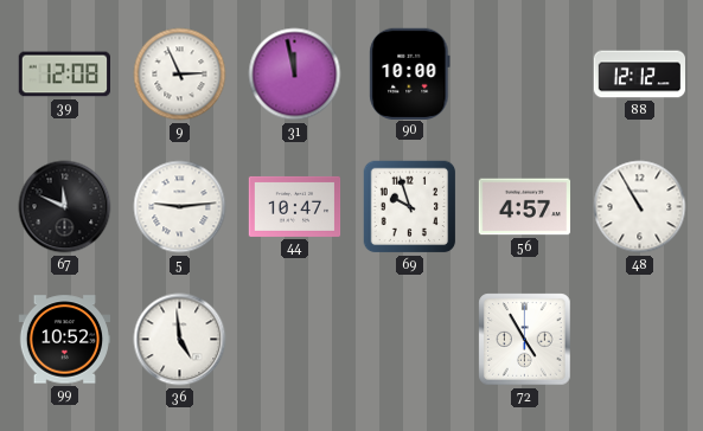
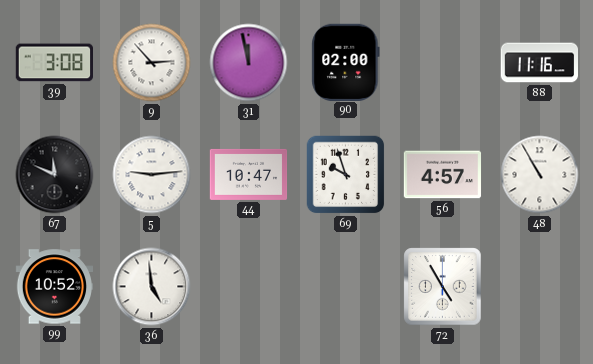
39: 12:08 -> 3:08 (54, 63)
9: 2:56 -> 2:53 (152, 63)
90: 10:00 -> 02:00 (346, 62)
88: 12:12 -> 11:16 (539, 63)
